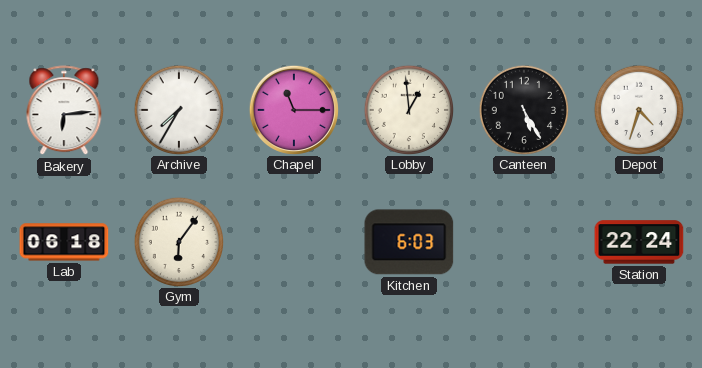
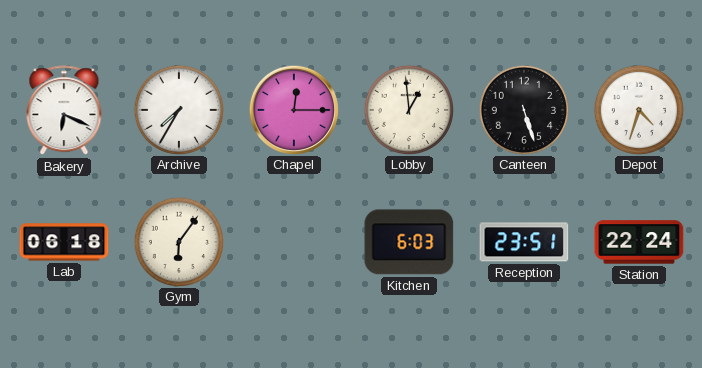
Bakery: 6:14 -> 6:19 (64, 111)
Chapel: 11:15 -> 12:15 (294, 109)
Canteen: 5:25 -> 5:27 (523, 109)
Reception: none -> 23:51 (524, 242)
